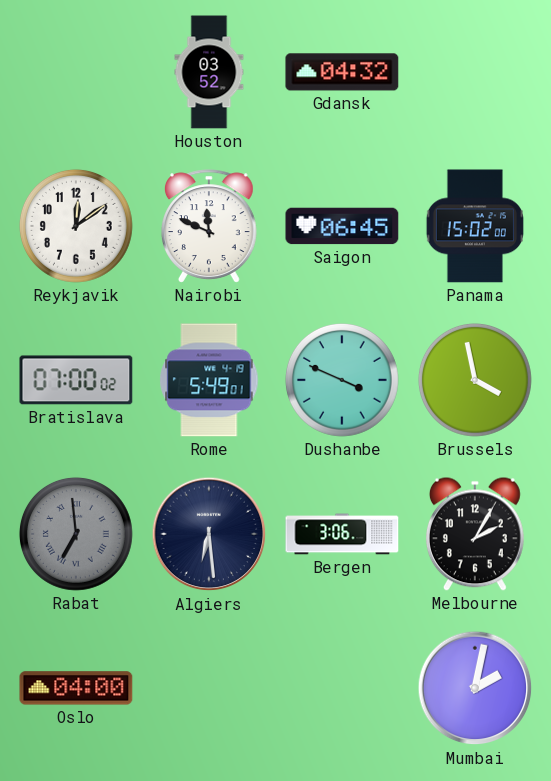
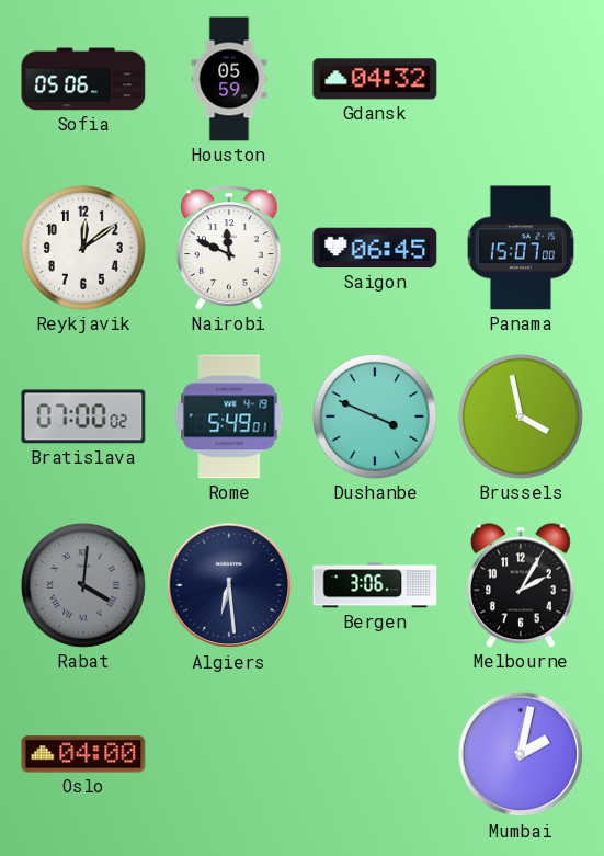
Sofia: none -> 05:06 (83, 79)
Houston: 03:52 -> 05:59 (229, 79)
Panama: 15:02 -> 15:07 (521, 248)
Rabat: 6:59 -> 4:01 (83, 585)
